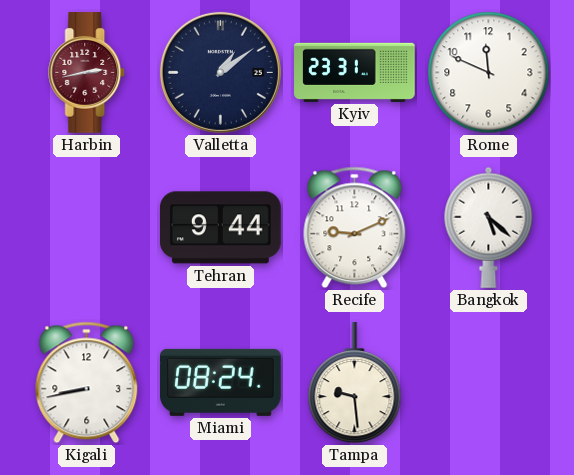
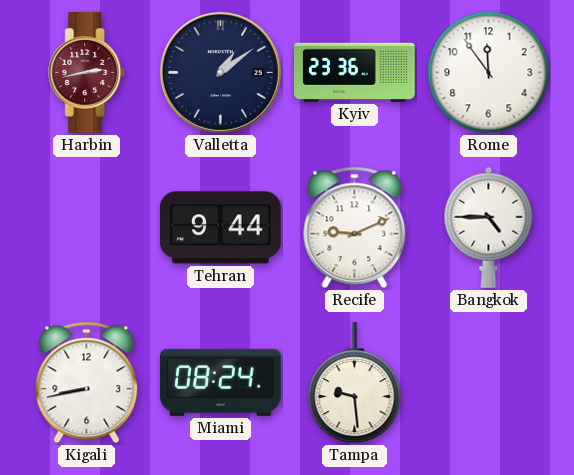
Kyiv: 23:31 -> 23:36 (355, 72)
Rome: 11:49 -> 11:54 (489, 73)
Bangkok: 5:22 -> 4:45 (489, 227)
